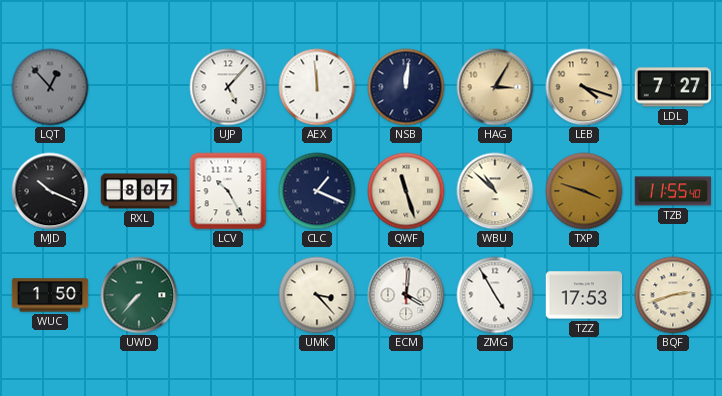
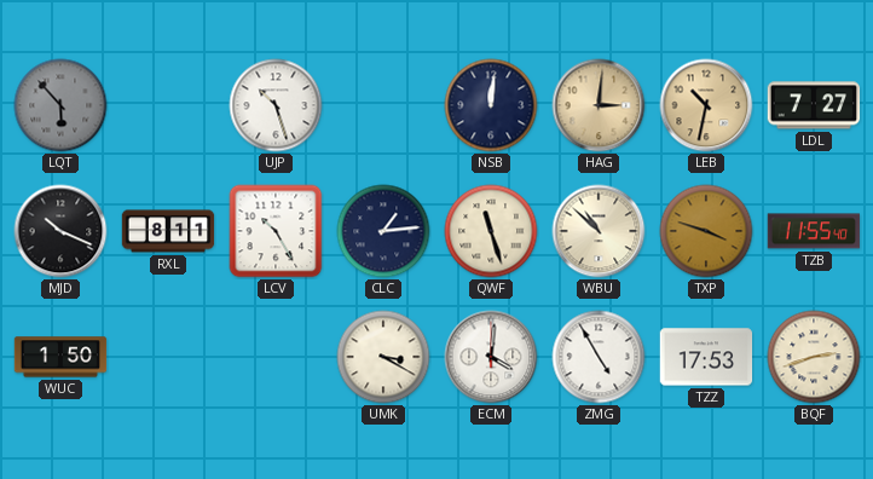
LQT: 12:53 -> 5:53 (60, 105)
UJP: 5:07 -> 10:27 (276, 105)
AEX: 11:59 -> none (317, 87)
HAG: 3:05 -> 3:01 (599, 105)
LEB: 4:18 -> 10:32 (706, 105)
RXL: 8:07 -> 8:11 (168, 231)
CLC: 1:19 -> 1:14 (383, 231)
UWD: 7:37 -> none (139, 295)
UMK: 3:23 -> 3:20 (383, 357)
